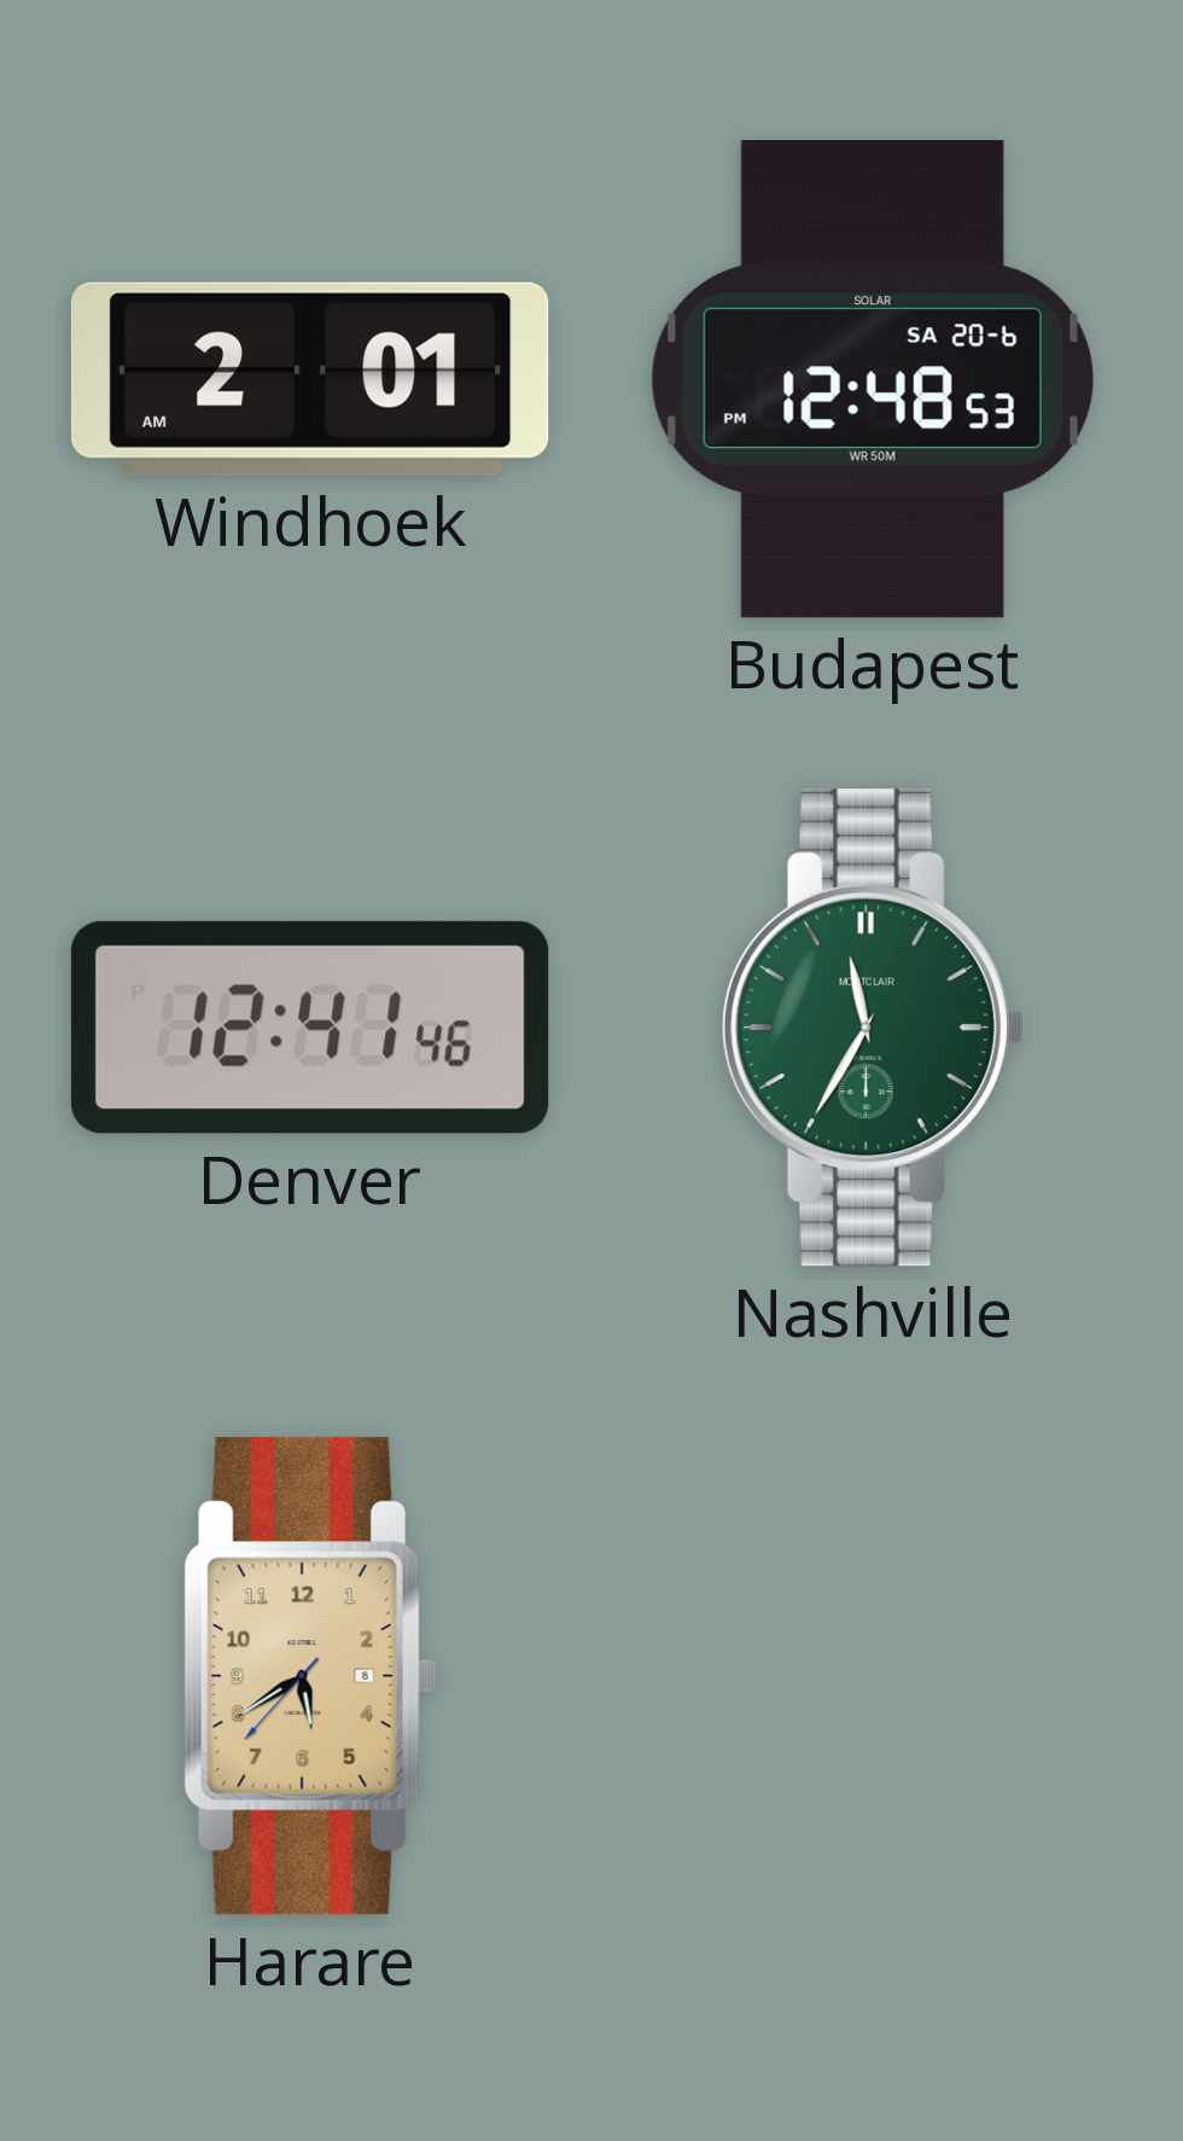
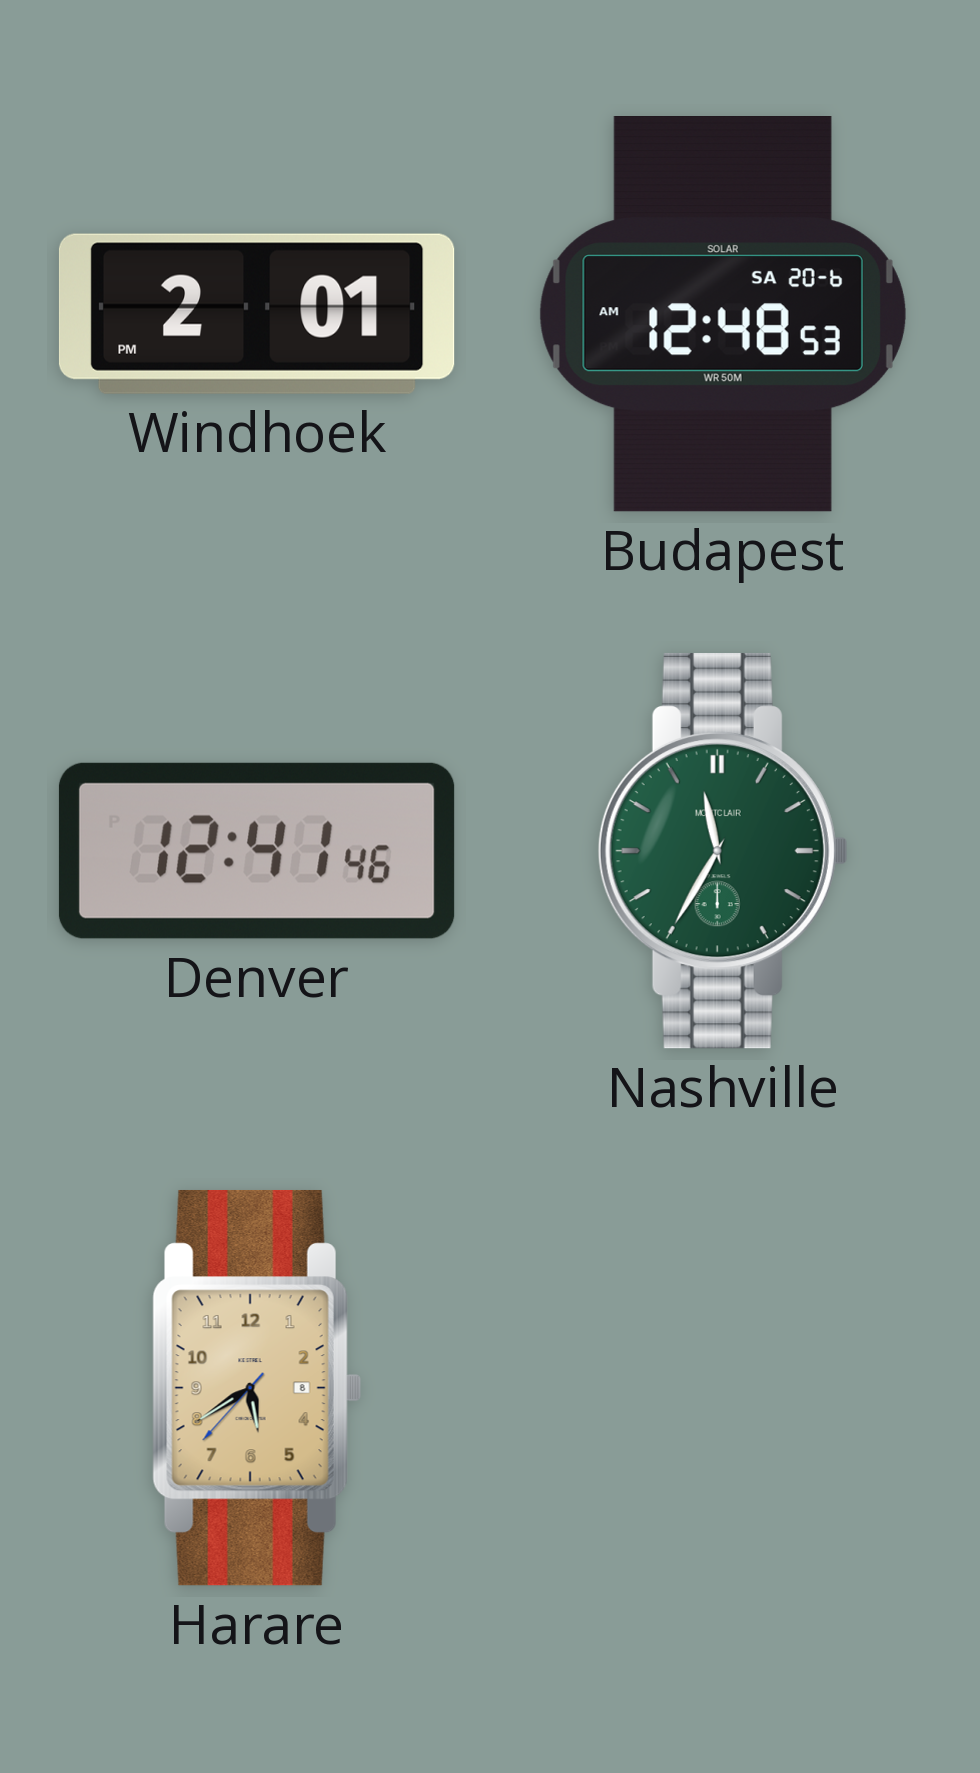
Windhoek: 2:01 AM -> 2:01 PM (257, 314)
Budapest: 12:48:53 PM -> 12:48:53 AM (723, 315)
